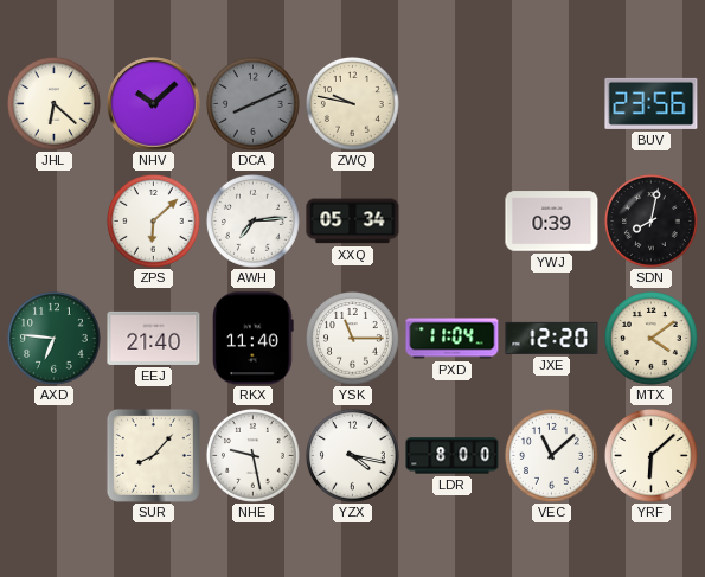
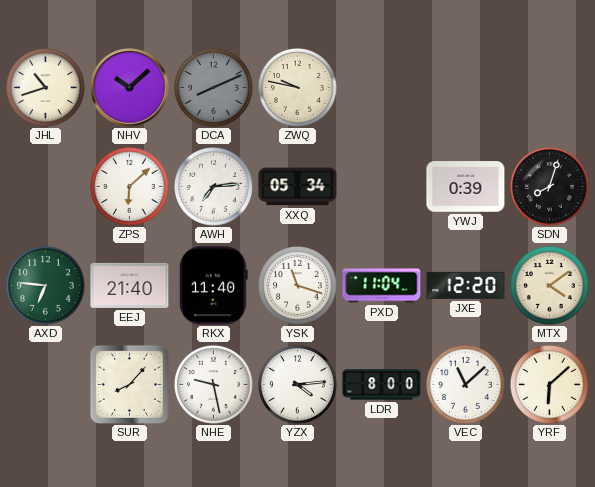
JHL: 6:22 -> 10:42 (45, 87)
BUV: 23:56 -> none (652, 103)
SDN: 8:02 -> 8:03 (549, 186)
YSK: 11:15 -> 11:18 (297, 285)
YZX: 4:17 -> 4:14 (297, 384)
